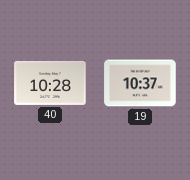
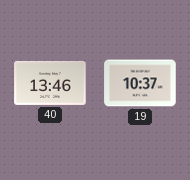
40: 10:28 -> 13:46 (50, 83)
